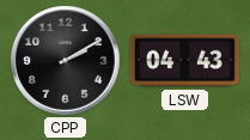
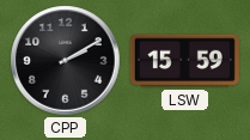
LSW: 04:43 -> 15:59 (184, 61)
